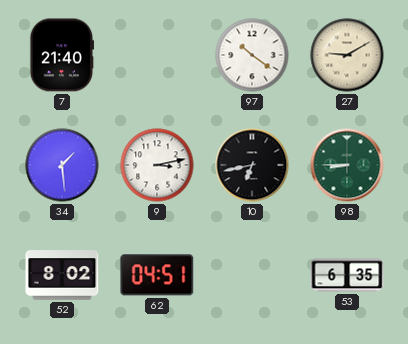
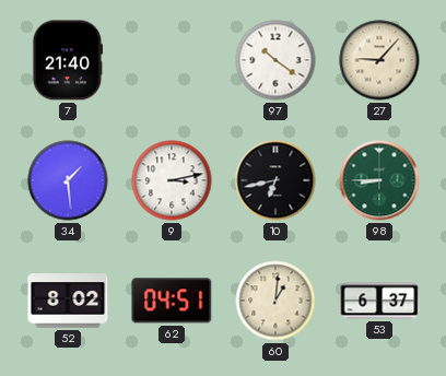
27: 9:10 -> 9:07 (379, 60)
60: none -> 1:01 (275, 301)
53: 6:35 -> 6:37 (379, 301)
